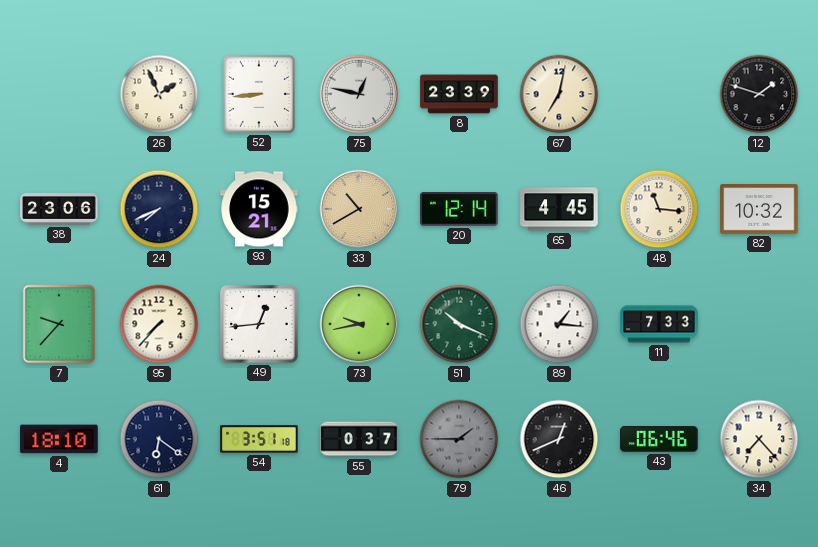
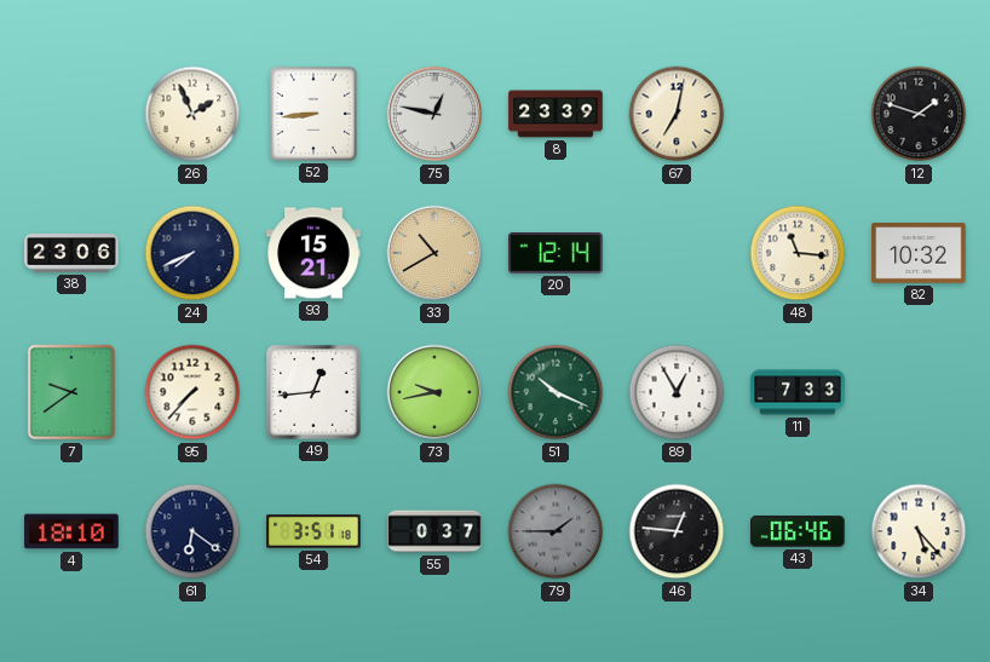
65: 4:45 -> none (559, 209)
7: 9:37 -> 9:39 (71, 392)
89: 1:16 -> 12:55 (677, 392)
46: 12:41 -> 12:46 (677, 531)
34: 7:23 -> 5:23 (919, 531)
